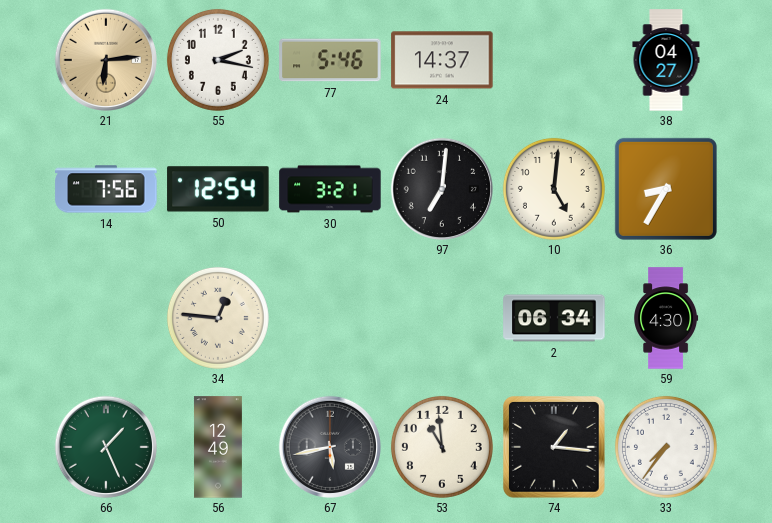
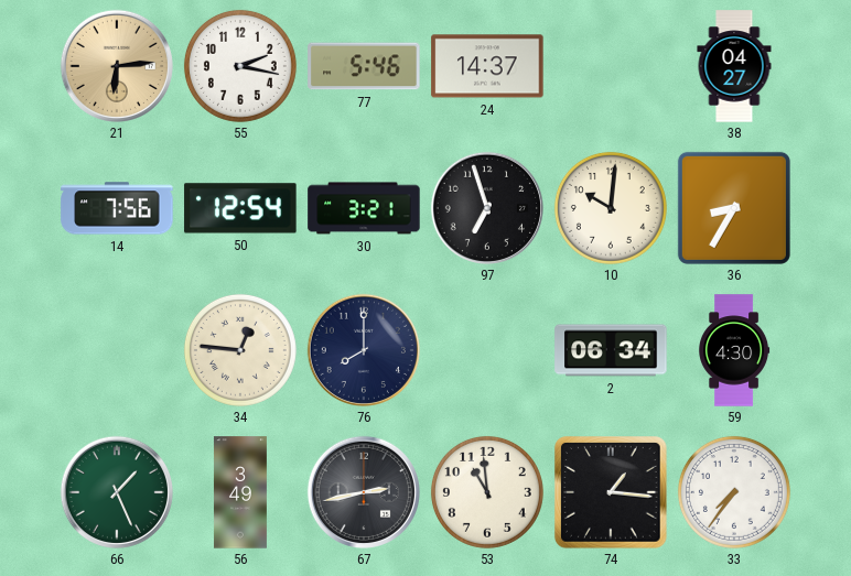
97: 7:01 -> 6:57 (487, 208)
10: 5:01 -> 10:01 (611, 208)
76: none -> 8:00 (364, 350)
56: 12:49 -> 3:49 (240, 492)
67: 5:43 -> 2:43 (364, 492)
